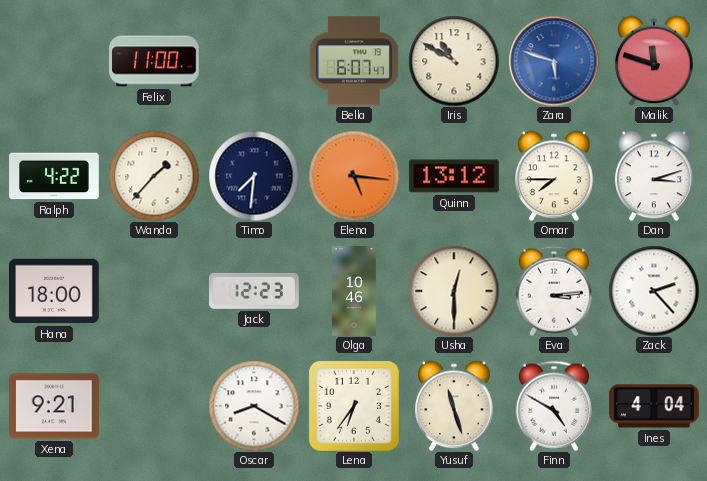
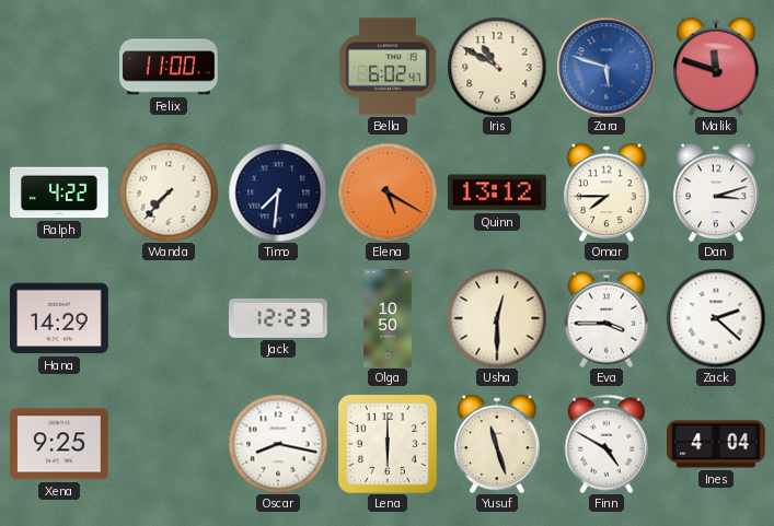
Bella: 6:07 -> 6:02 (388, 67)
Wanda: 1:37 -> 7:37 (169, 192)
Elena: 5:16 -> 5:20 (388, 192)
Hana: 18:00 -> 14:29 (60, 318)
Olga: 10:46 -> 10:50 (388, 318)
Eva: 3:14 -> 3:45 (605, 318)
Zack: 2:23 -> 2:22 (716, 318)
Xena: 9:21 -> 9:25 (60, 444)
Oscar: 8:20 -> 8:17 (278, 444)
Lena: 6:36 -> 6:00 (388, 444)
